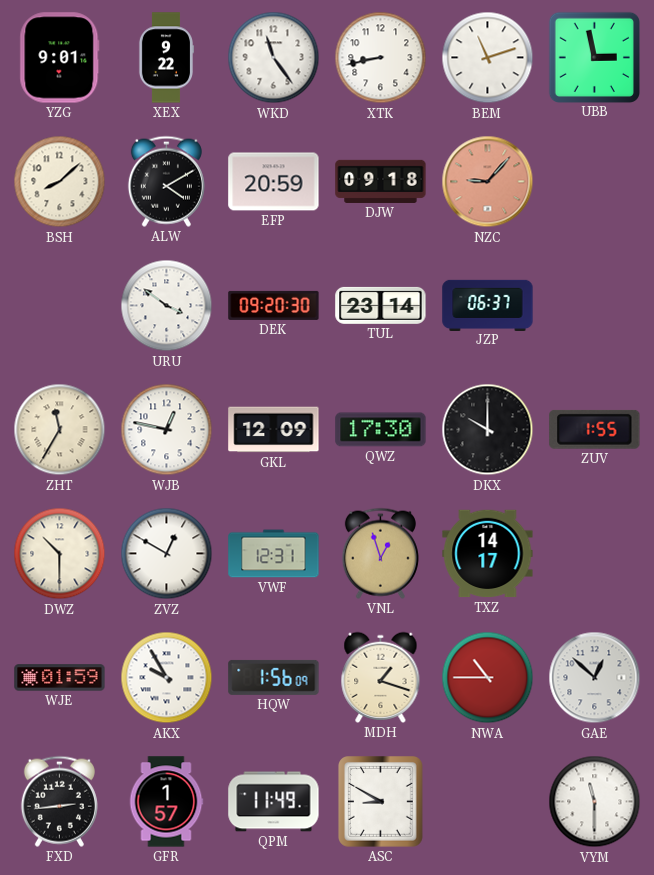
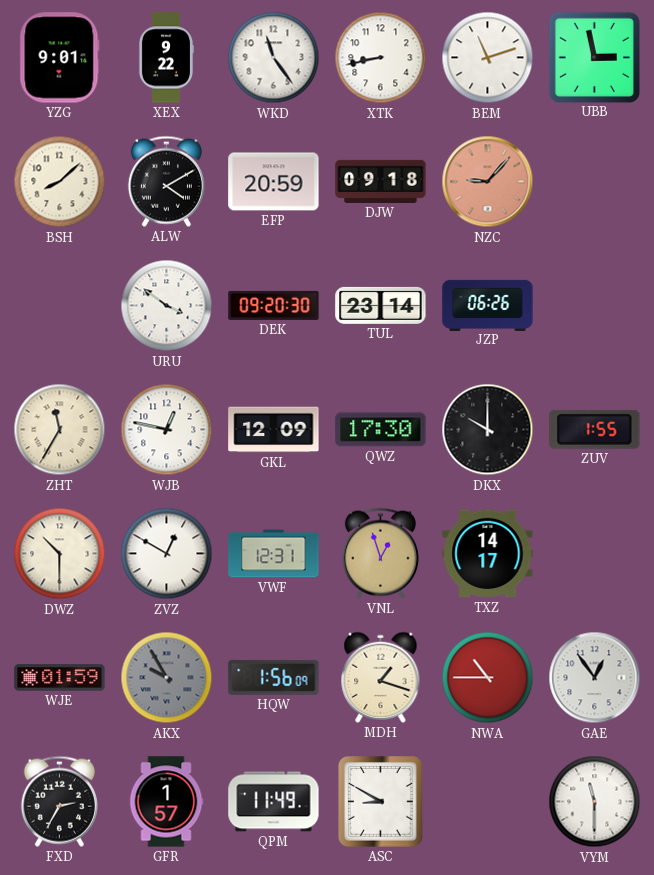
JZP: 06:37 -> 06:26 (488, 305)
AKX dial: white -> grey (167, 678)
GAE: 12:52 -> 12:54 (595, 678)
FXD: 2:44 -> 2:35 (59, 801)
